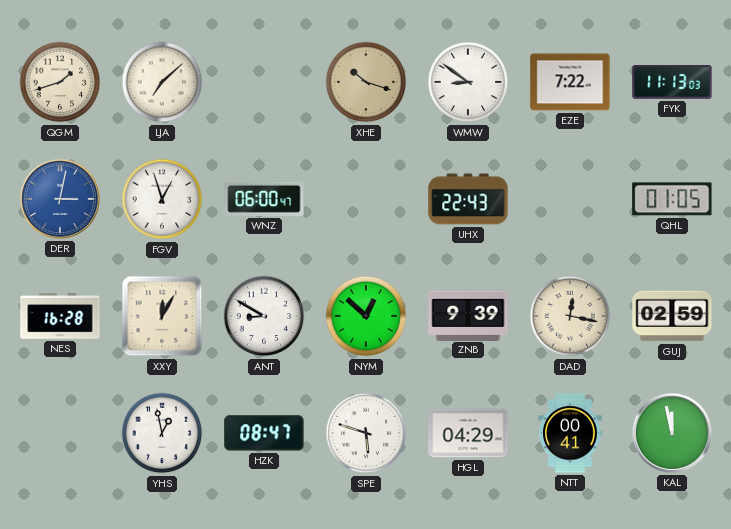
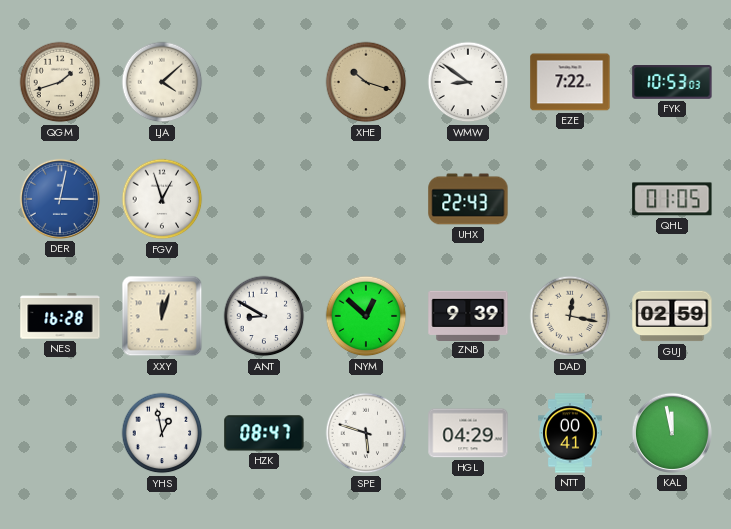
LJA: 7:08 -> 4:08 (162, 82)
FYK: 11:13 -> 10:53 (672, 82)
WNZ: 06:00 -> none (264, 199)
XXY: 12:05 -> 12:03 (162, 316)
